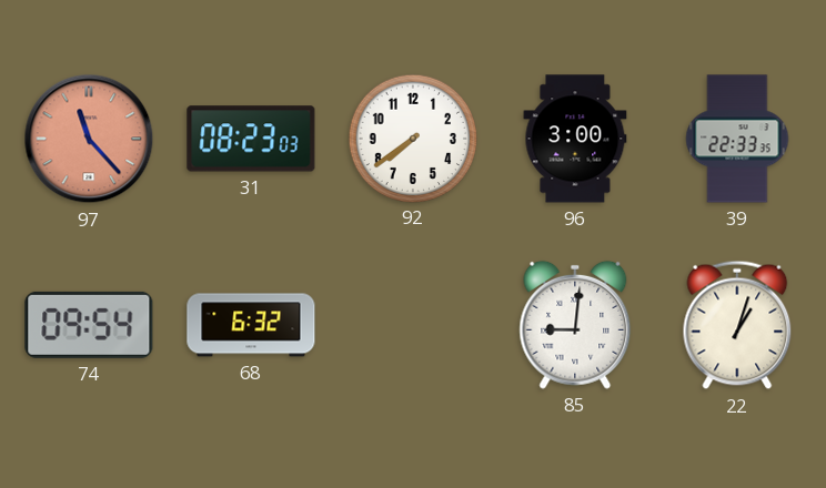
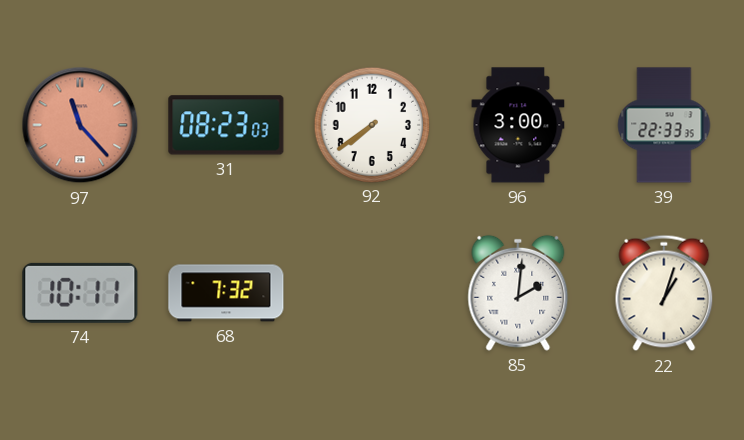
74: 09:54 -> 10:11 (80, 293)
68: 6:32 -> 7:32 (226, 293)
85: 9:01 -> 2:01 (518, 293)
